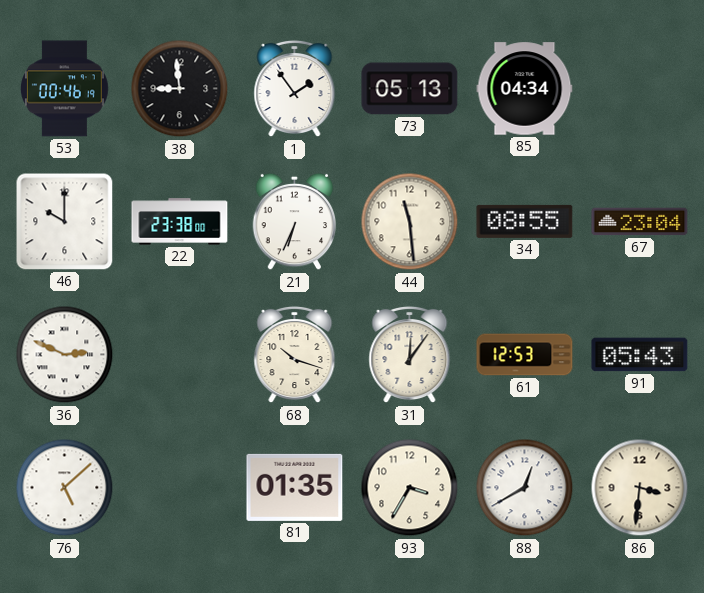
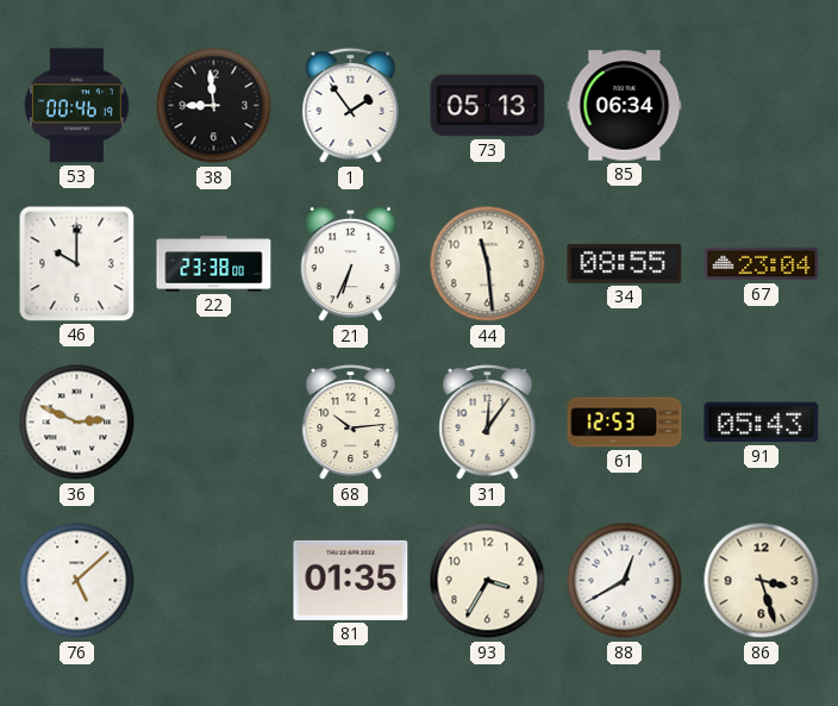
85: 04:34 -> 06:34 (625, 106)
68: 10:18 -> 10:14 (351, 423)
86: 3:31 -> 3:27 (762, 581)
